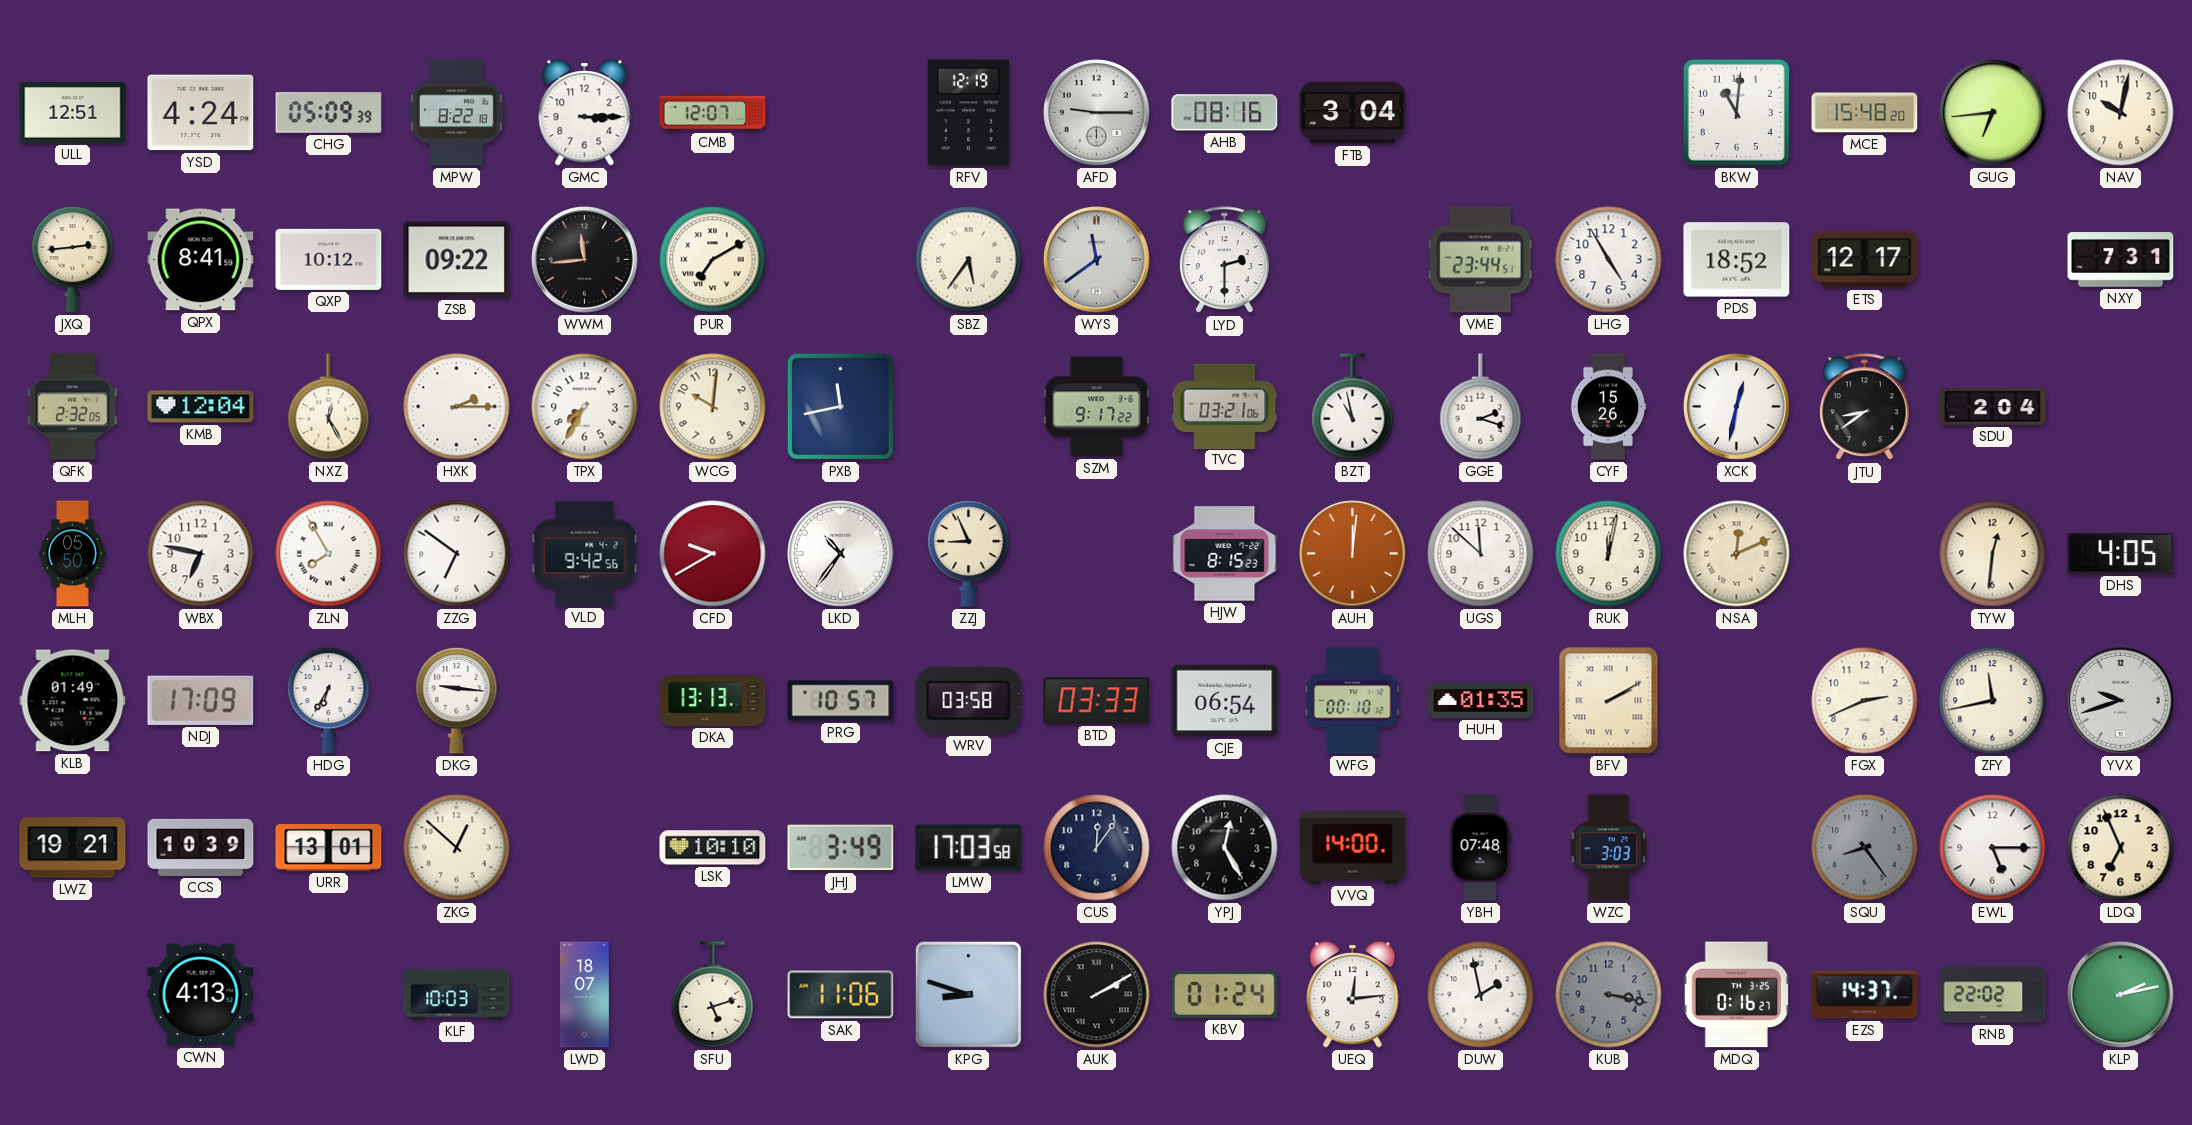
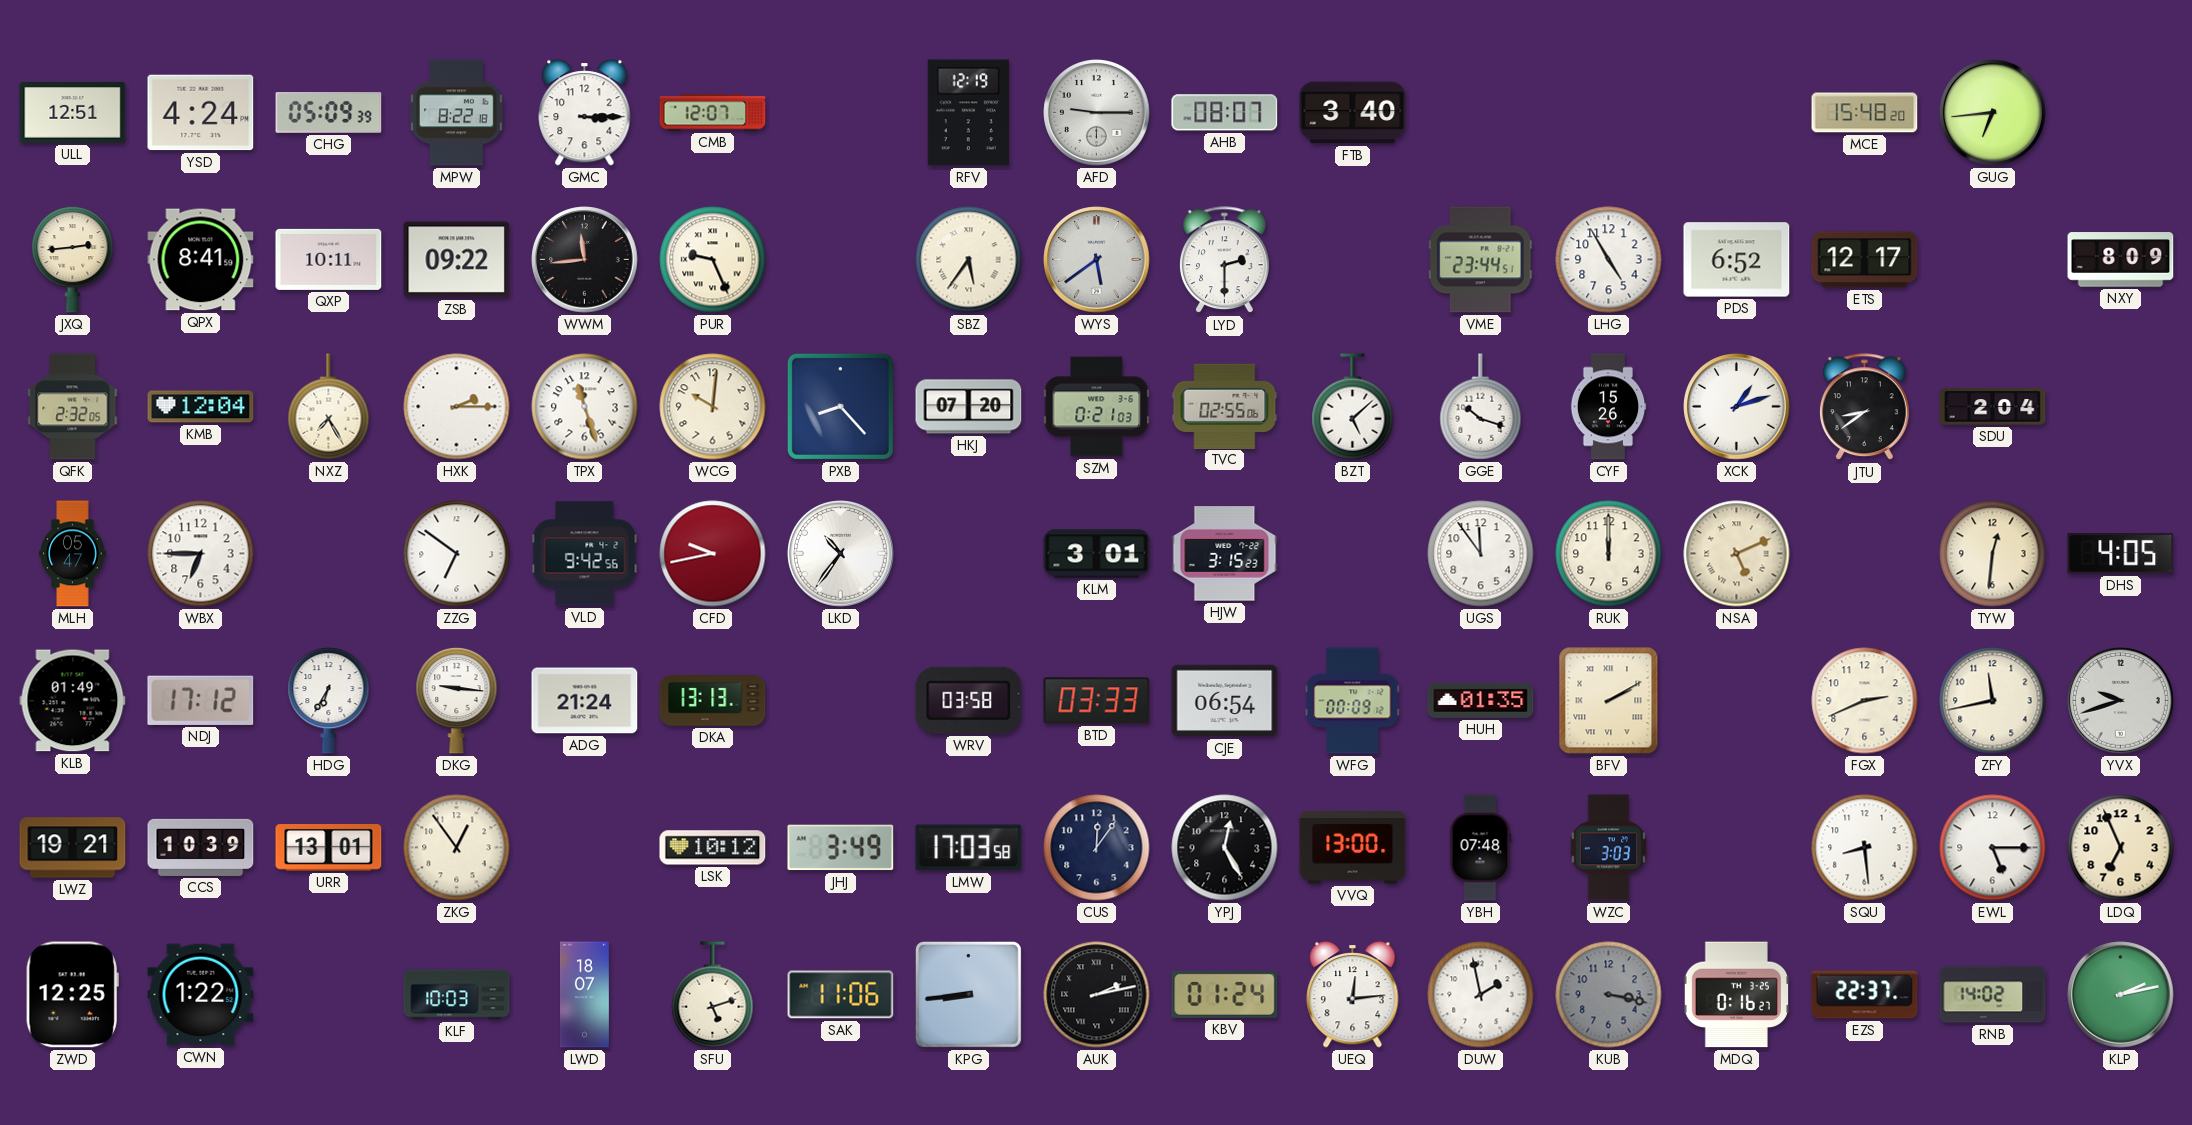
AHB: 08:16 -> 08:07 (1225, 113)
FTB: 3:04 -> 3:40 (1353, 113)
BKW: 11:01 -> none (1736, 112)
NAV: 10:02 -> none (2121, 113)
QXP: 10:12 -> 10:11 (329, 259)
PUR: 7:10 -> 9:26 (713, 260)
WYS: 11:39 -> 5:39 (1097, 260)
PDS: 18:52 -> 6:52 (1737, 260)
NXY: 7:31 -> 8:09 (2121, 260)
NXZ: 12:25 -> 7:25 (329, 407)
TPX: 7:35 -> 11:27 (585, 407)
PXB: 11:43 -> 8:23 (840, 406)
HKJ: none -> 07:20 (969, 407)
SZM: 9:17 -> 0:21 (1097, 407)
TVC: 03:21 -> 02:55 (1225, 406)
BZT: 10:58 -> 5:08 (1353, 407)
GGE: 2:18 -> 10:18 (1481, 407)
XCK: 12:32 -> 1:12 (1737, 407)
MLH: 05:50 -> 05:47 (73, 554)
WBX: 6:47 -> 6:45 (201, 554)
ZLN: 7:55 -> none (329, 554)
CFD: 9:40 -> 9:43 (713, 554)
ZZJ: 8:56 -> none (969, 553)
KLM: none -> 3:01 (1097, 554)
HJW: 8:15 -> 3:15 (1225, 554)
AUH: 12:01 -> none (1353, 554)
UGS: 11:52 -> 11:54 (1481, 554)
RUK: 12:02 -> 12:00 (1609, 554)
NSA: 12:11 -> 5:11 (1737, 554)
NDJ: 17:09 -> 17:12 (201, 700)
ADG: none -> 21:24 (585, 701)
PRG: 10:57 -> none (841, 701)
WFG: 00:10 -> 00:09 (1353, 701)
ZKG: 12:52 -> 12:54 (457, 848)
LSK: 10:10 -> 10:12 (713, 848)
VVQ: 14:00 -> 13:00 (1353, 848)
SQU: 8:24 -> 8:29 (1865, 848)
SQU dial: grey -> white (1865, 848)
ZWD: none -> 12:25 (72, 995)
CWN: 4:13 -> 1:22 (201, 995)
KPG: 8:48 -> 8:44 (968, 994)
AUK: 2:10 -> 2:13 (1097, 995)
EZS: 14:37 -> 22:37 (1865, 995)
RNB: 22:02 -> 14:02 (1993, 995)
